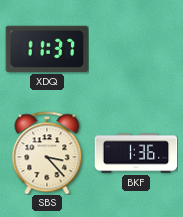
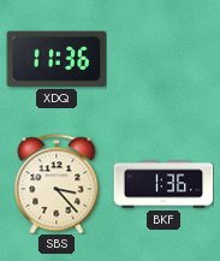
XDQ: 11:37 -> 11:36 (57, 59)
